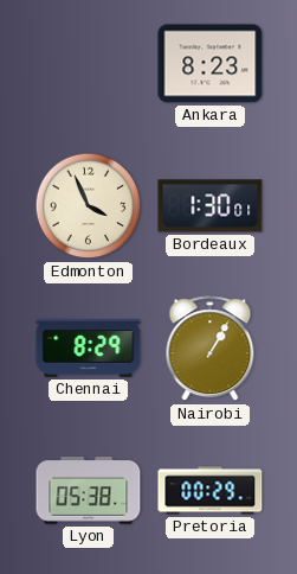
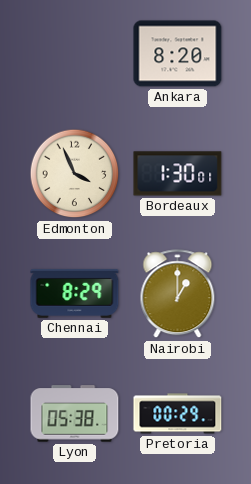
Ankara: 8:23 -> 8:20 (178, 54)
Nairobi: 1:05 -> 1:00 (178, 294)
